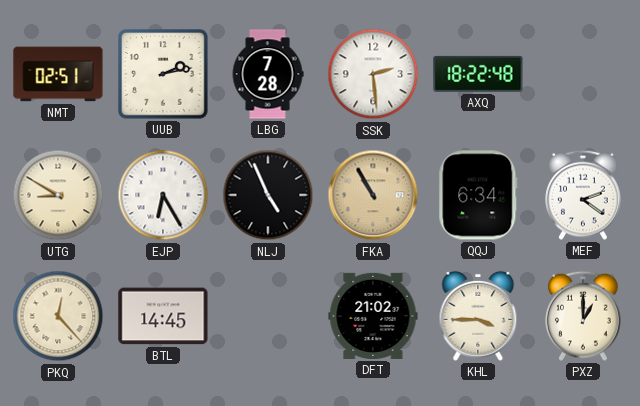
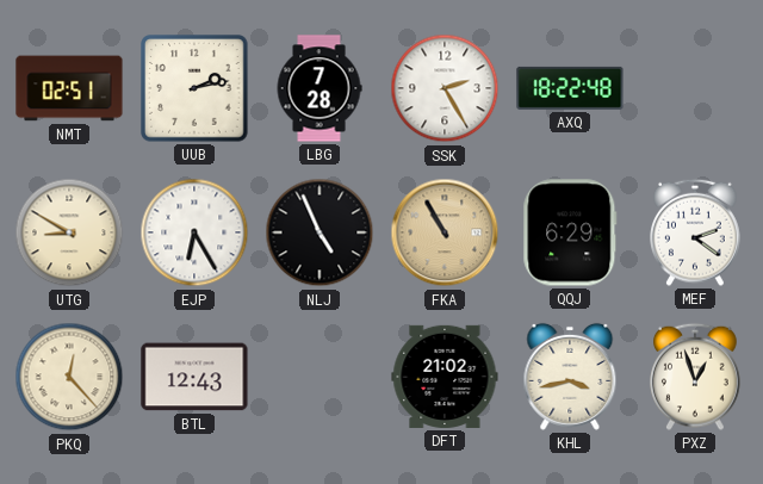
SSK: 2:29 -> 2:25 (445, 88)
QQJ: 6:34 -> 6:29 (570, 232)
BTL: 14:45 -> 12:43 (194, 377)
KHL: 3:45 -> 3:43 (570, 377)
PXZ: 1:00 -> 12:57 (696, 377)
